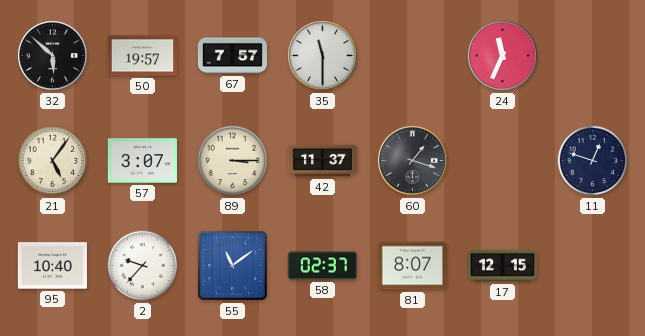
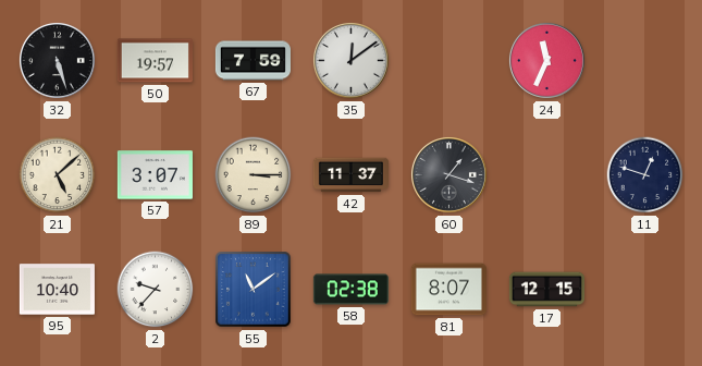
32: 5:52 -> 5:27 (57, 60)
67: 7:57 -> 7:59 (253, 61)
35: 11:30 -> 12:09 (350, 60)
21: 5:06 -> 5:08 (58, 175)
58: 02:37 -> 02:38 (350, 290)
